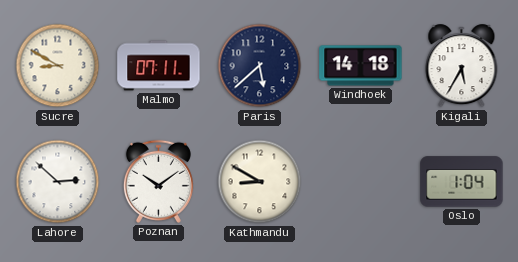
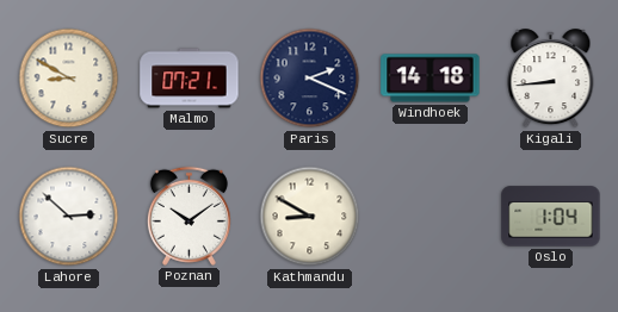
Malmo: 07:11 -> 07:21 (190, 79)
Paris: 5:38 -> 2:19 (310, 79)
Kigali: 5:35 -> 8:44 (551, 79)
